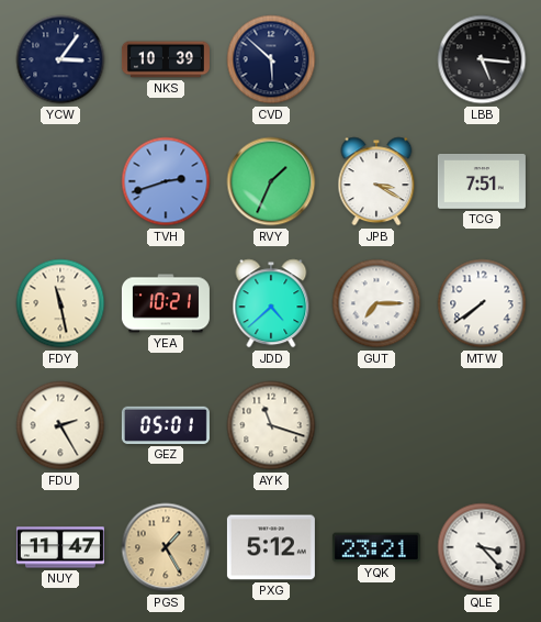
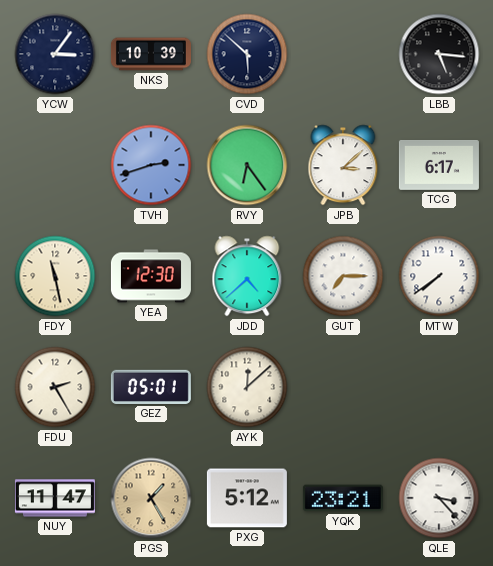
RVY: 1:34 -> 6:24 (247, 165)
JPB: 3:20 -> 3:08 (343, 165)
TCG: 7:51 -> 6:17 (439, 165)
YEA: 10:21 -> 12:30 (151, 276)
AYK: 11:18 -> 12:08 (247, 387)
